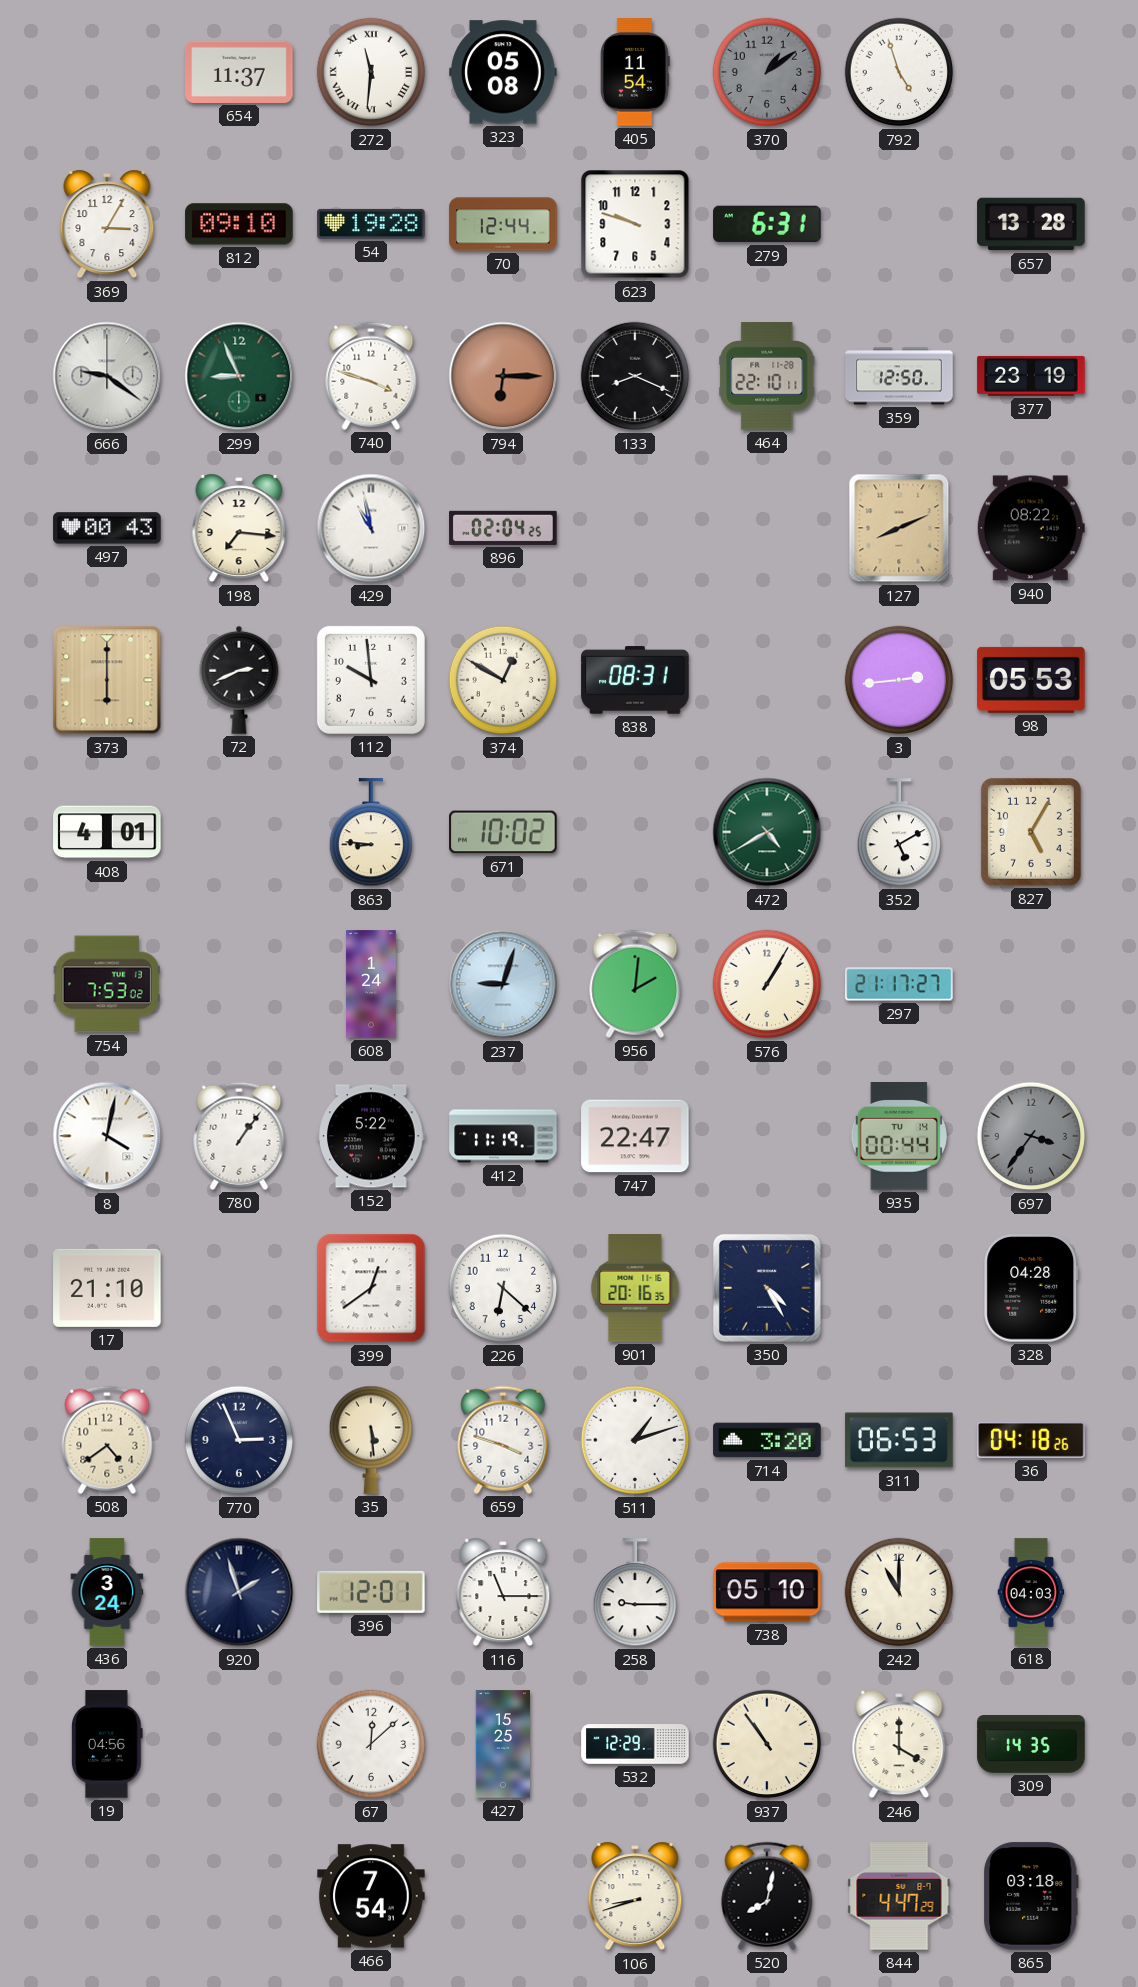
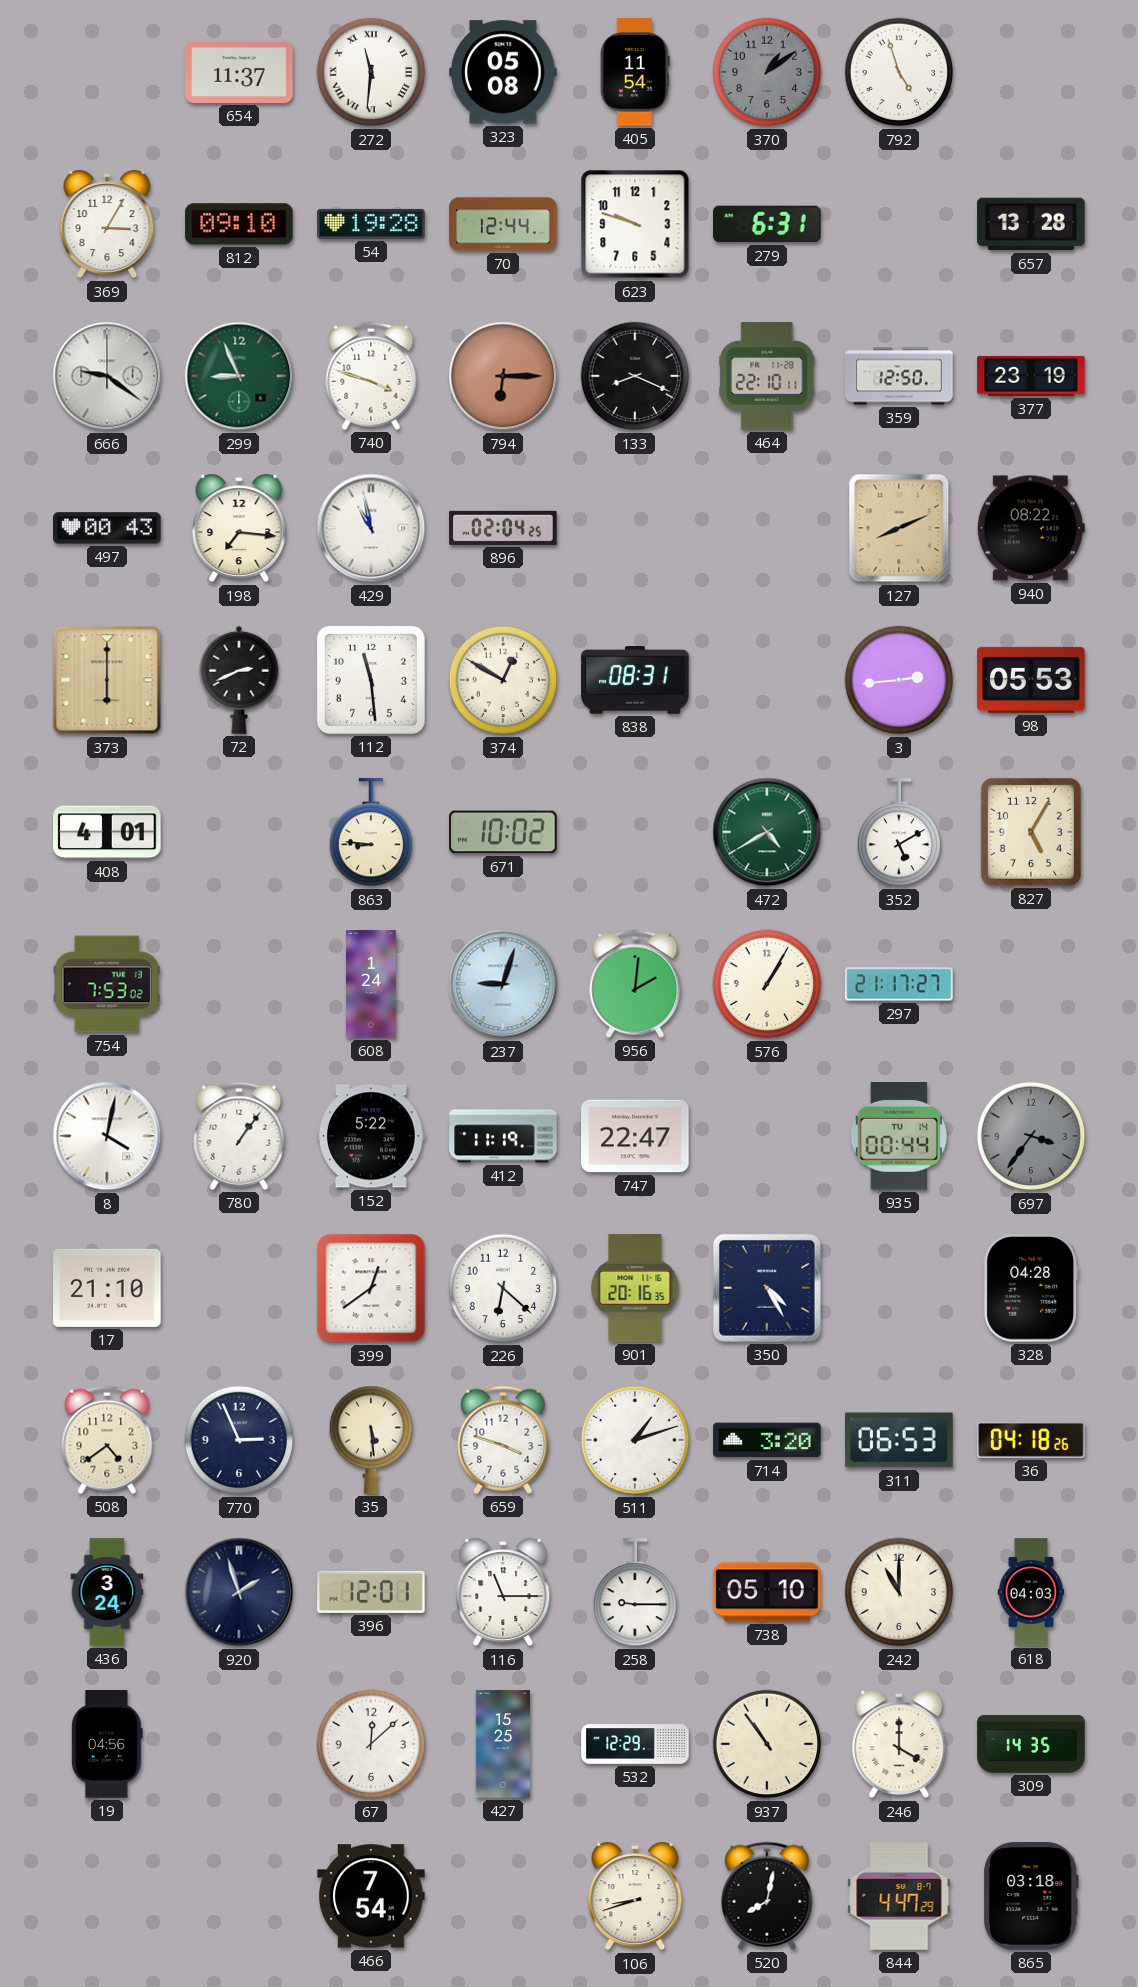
112: 9:59 -> 11:29 (371, 680)
